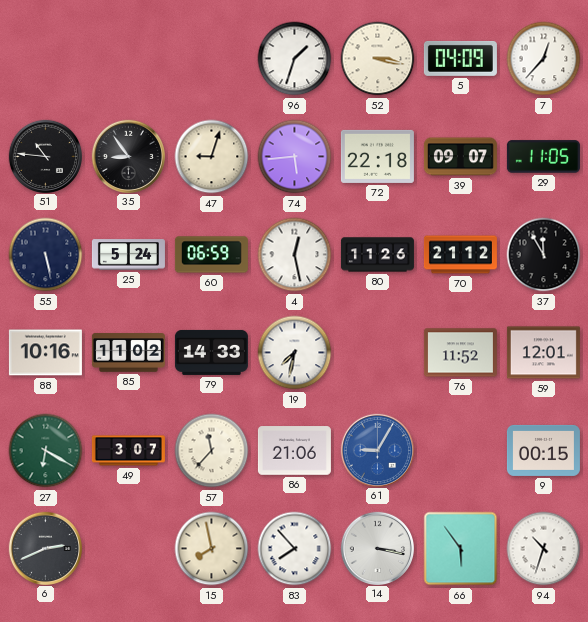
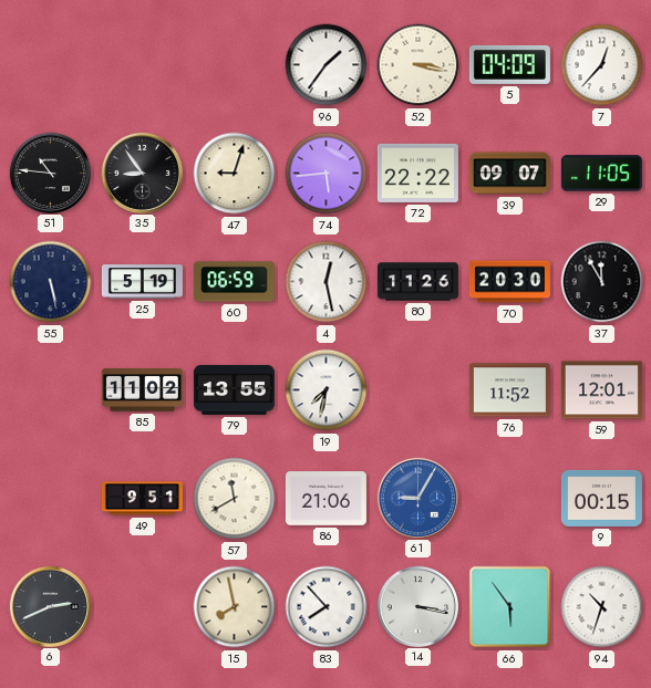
96: 1:33 -> 1:36 (327, 65)
72: 22:18 -> 22:22 (417, 173)
25: 5:24 -> 5:19 (142, 282)
70: 21:12 -> 20:30 (509, 282)
88: 10:16 -> none (45, 353)
79: 14:33 -> 13:55 (234, 389)
27: 6:20 -> none (46, 451)
49: 3:07 -> 9:51 (142, 499)
57: 11:37 -> 11:40 (235, 499)
